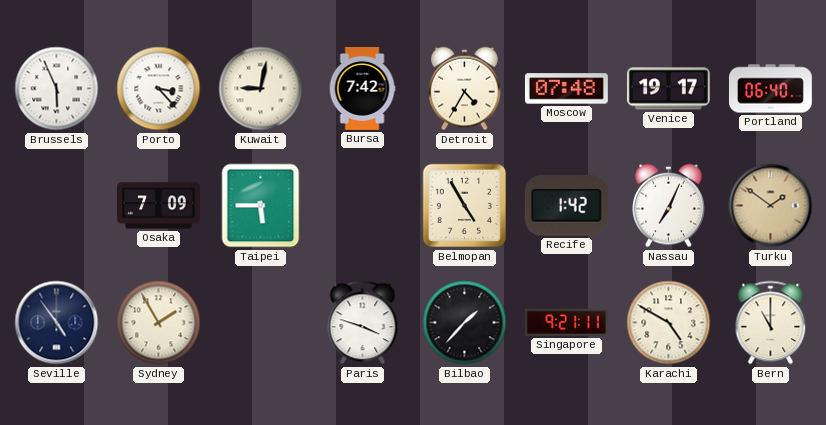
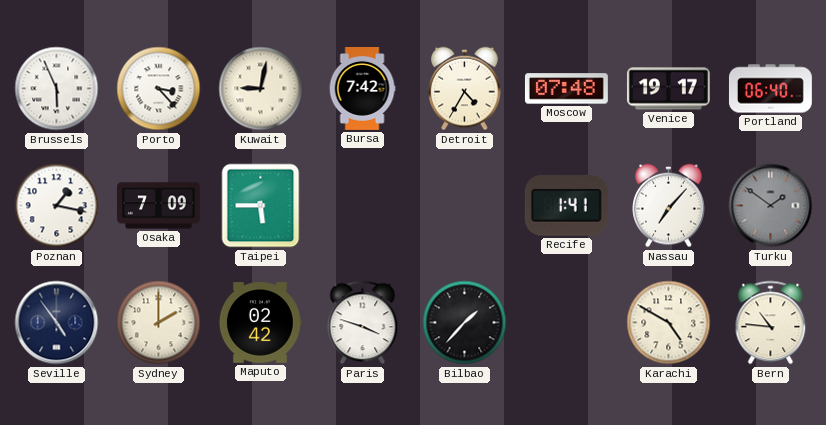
Poznan: none -> 1:17 (57, 206)
Belmopan: 4:55 -> none (465, 206)
Recife: 1:42 -> 1:41 (566, 206)
Nassau: 7:04 -> 7:07 (669, 206)
Turku dial: champagne -> grey (771, 206)
Sydney: 1:55 -> 2:00 (159, 323)
Maputo: none -> 02:42 (260, 323)
Singapore: 9:21 -> none (566, 322)
Bern: 11:00 -> 10:46 (771, 323)
